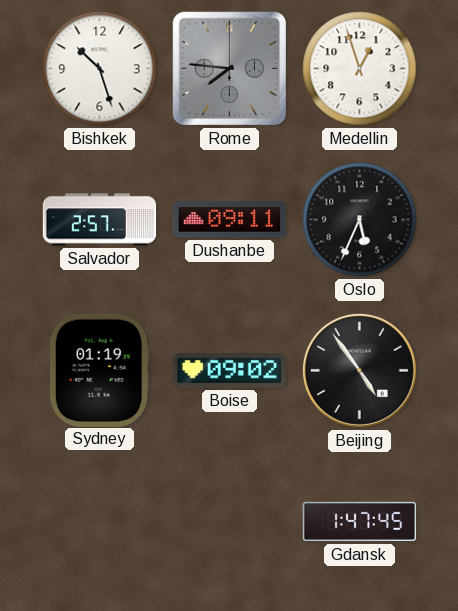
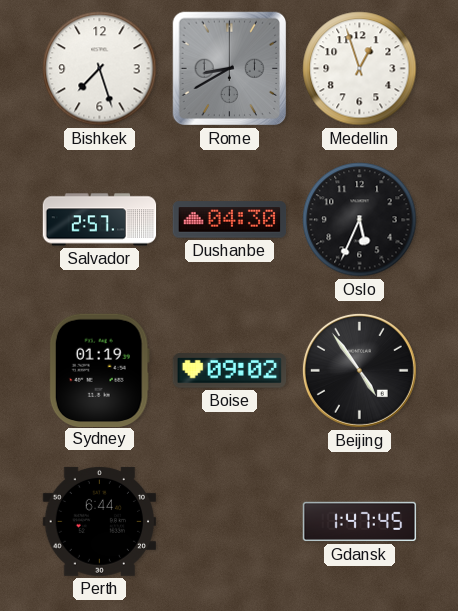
Bishkek: 10:27 -> 7:27 (100, 69)
Rome: 7:46 -> 8:40 (230, 69)
Dushanbe: 09:11 -> 04:30 (230, 220)
Perth: none -> 6:44 (99, 521)
